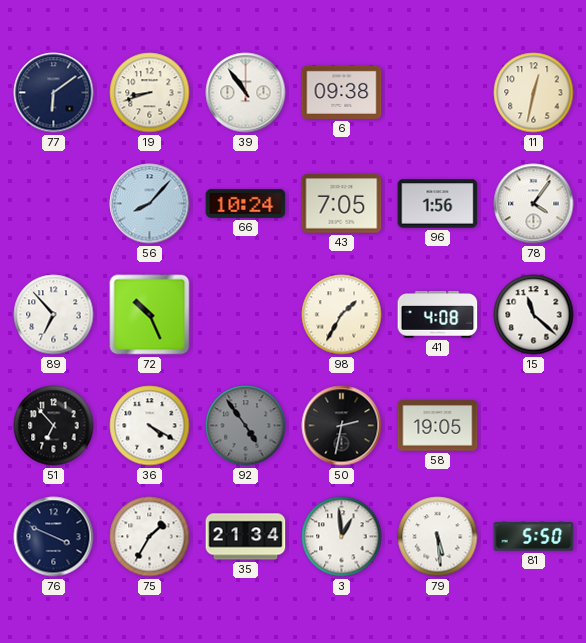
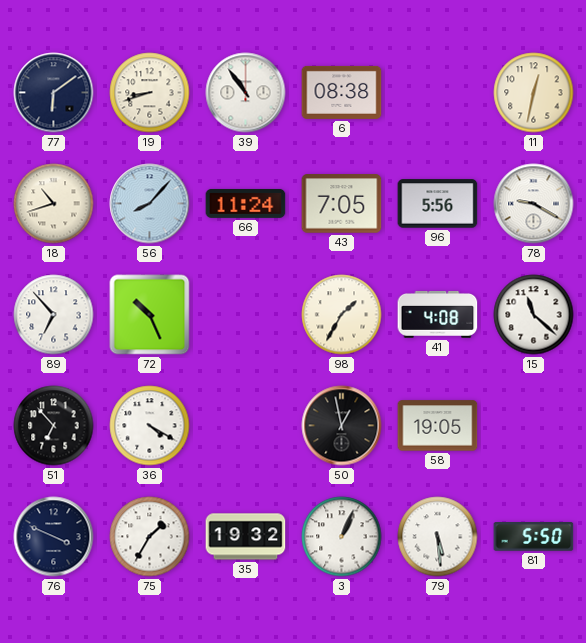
6: 09:38 -> 08:38 (342, 92)
18: none -> 10:42 (54, 204)
66: 10:24 -> 11:24 (246, 203)
96: 1:56 -> 5:56 (438, 204)
78: 4:06 -> 9:20 (534, 204)
92: 4:54 -> none (246, 426)
50: 2:32 -> 12:58 (342, 426)
35: 21:34 -> 19:32 (246, 537)
3: 12:59 -> 1:04 (342, 537)
